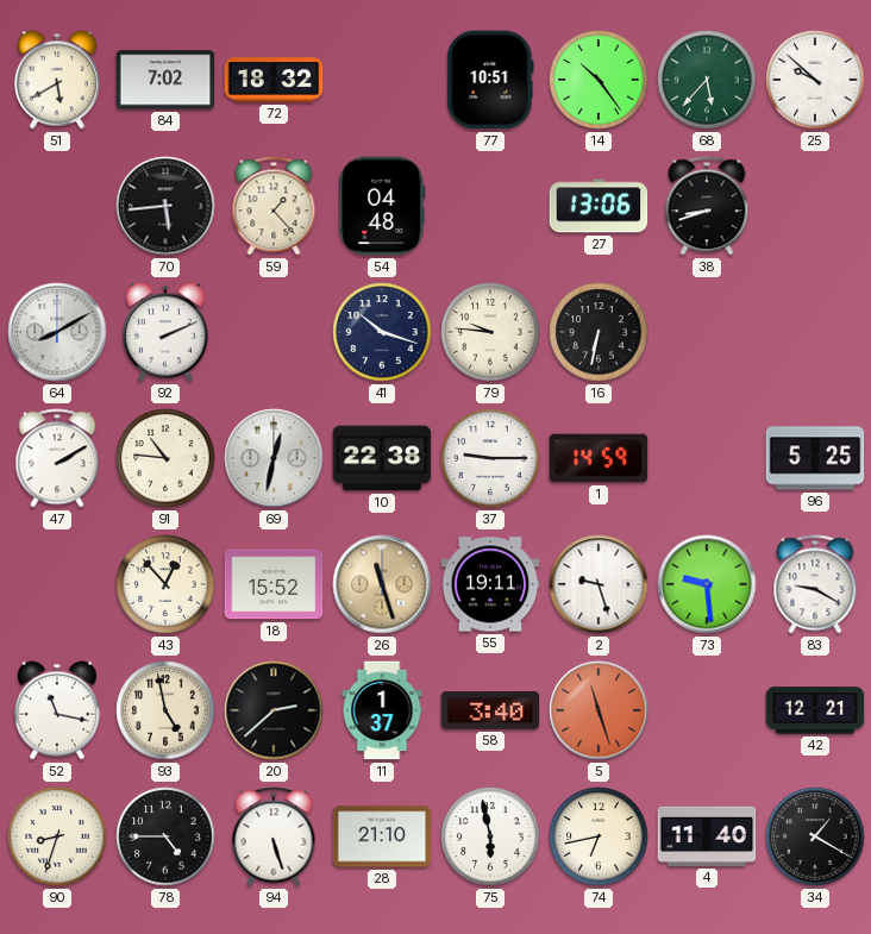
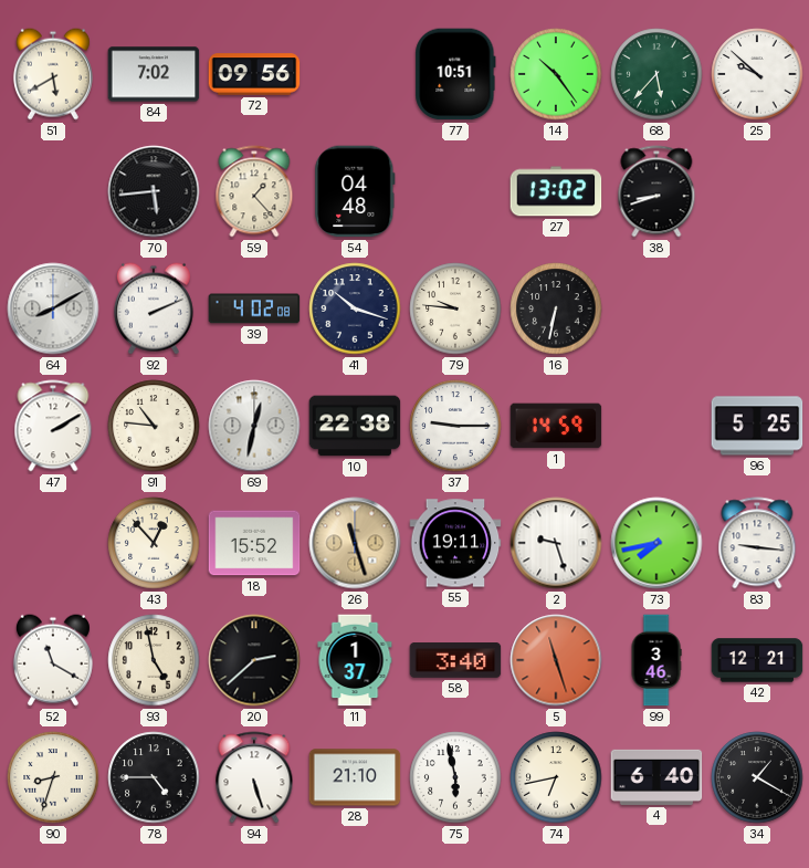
72: 18:32 -> 09:56 (254, 74)
27: 13:06 -> 13:02 (556, 191)
39: none -> 4:02 (254, 308)
73: 9:29 -> 7:43 (656, 543)
83: 9:20 -> 9:16 (757, 543)
52: 11:17 -> 11:20 (53, 660)
99: none -> 3:46 (656, 660)
4: 11:40 -> 6:40 (656, 777)
